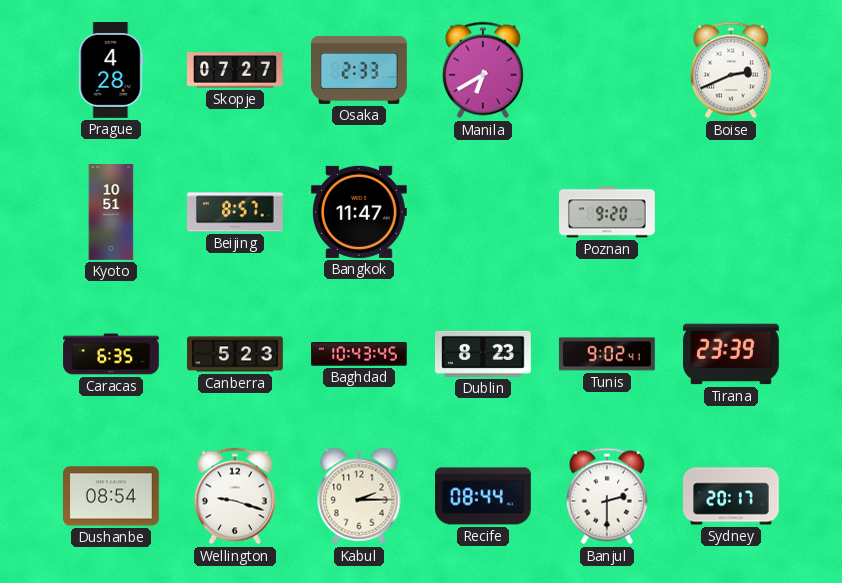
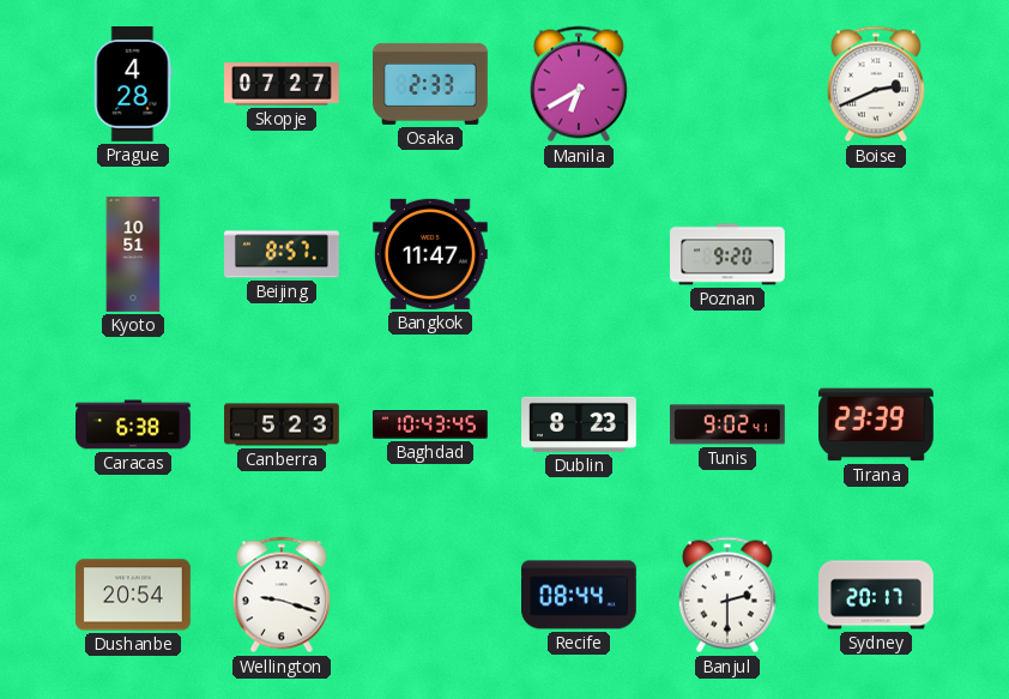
Caracas: 6:35 -> 6:38 (133, 424)
Dushanbe: 08:54 -> 20:54 (134, 595)
Kabul: 2:15 -> none (359, 496)
